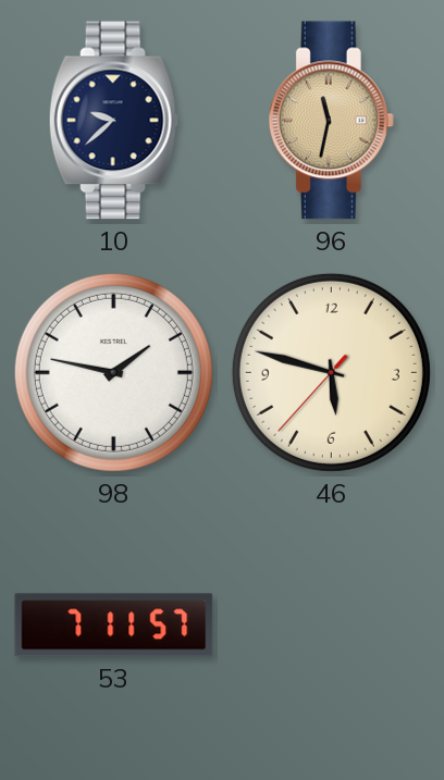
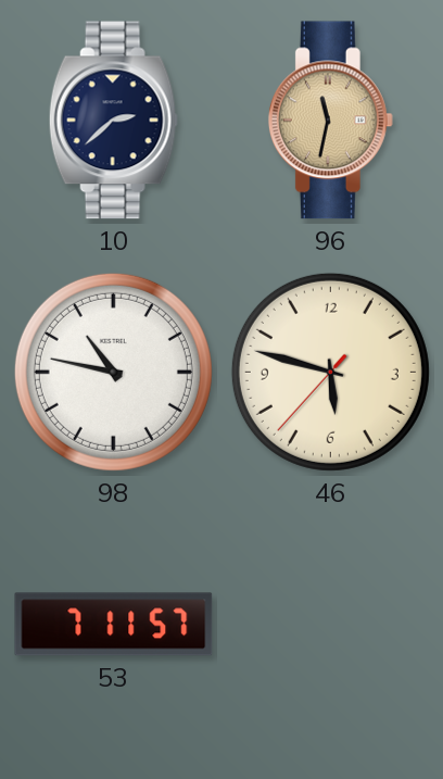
10: 9:38 -> 2:38 (113, 121)
98: 1:47 -> 10:47 (113, 372)
